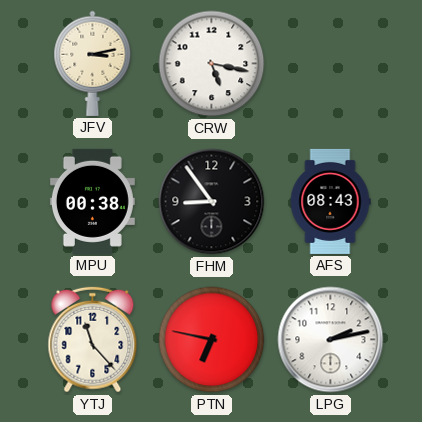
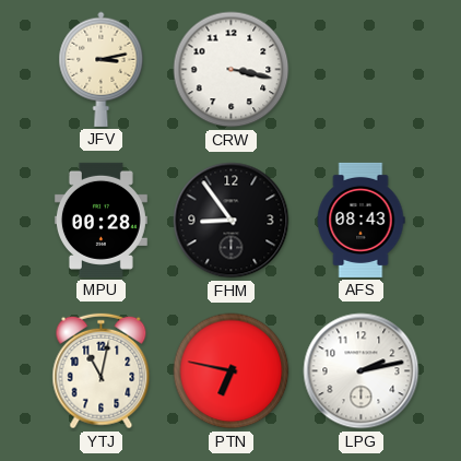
CRW: 5:17 -> 3:17 (232, 70)
MPU: 00:38 -> 00:28 (101, 220)
YTJ: 11:23 -> 11:02 (102, 371)
